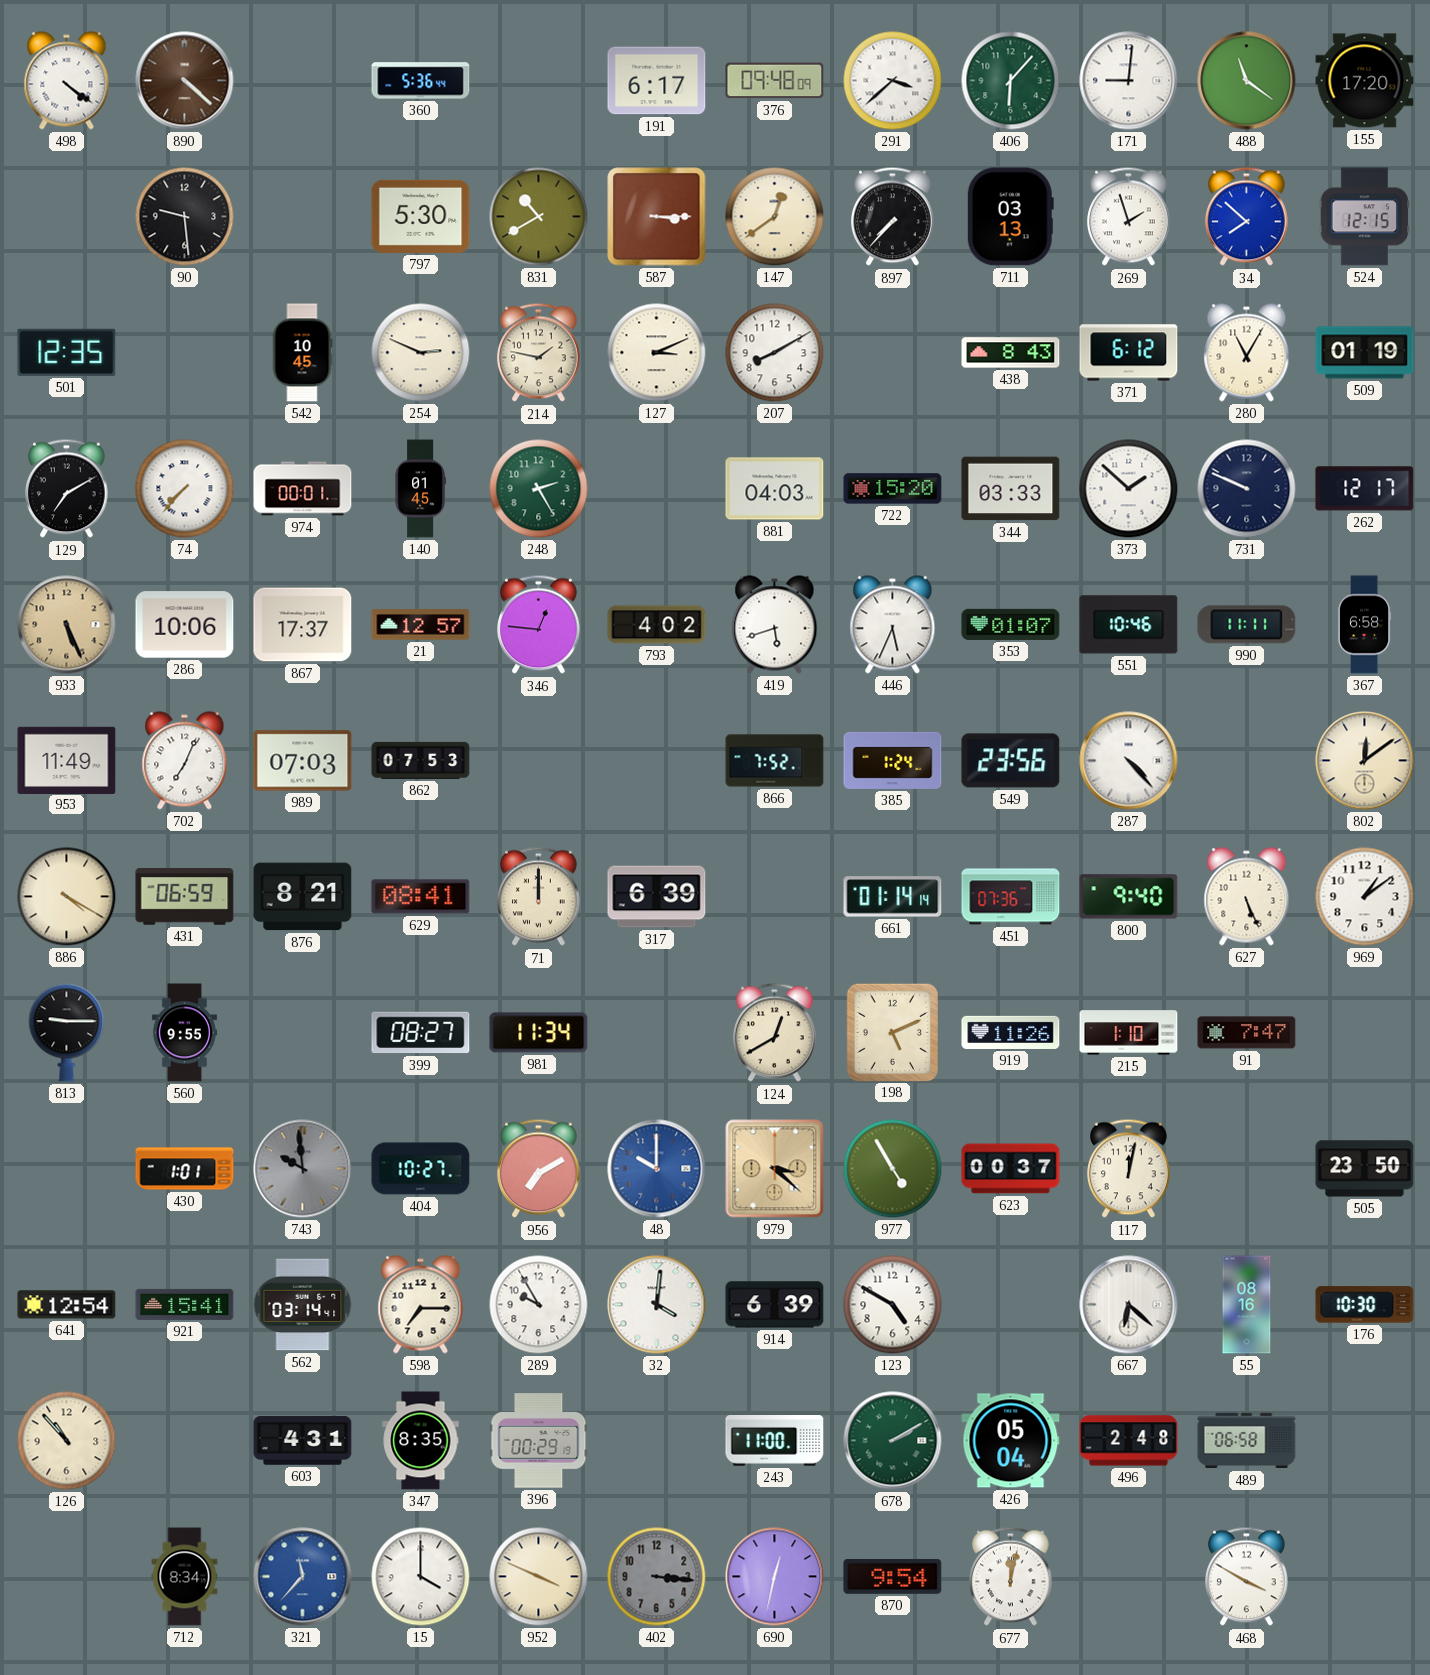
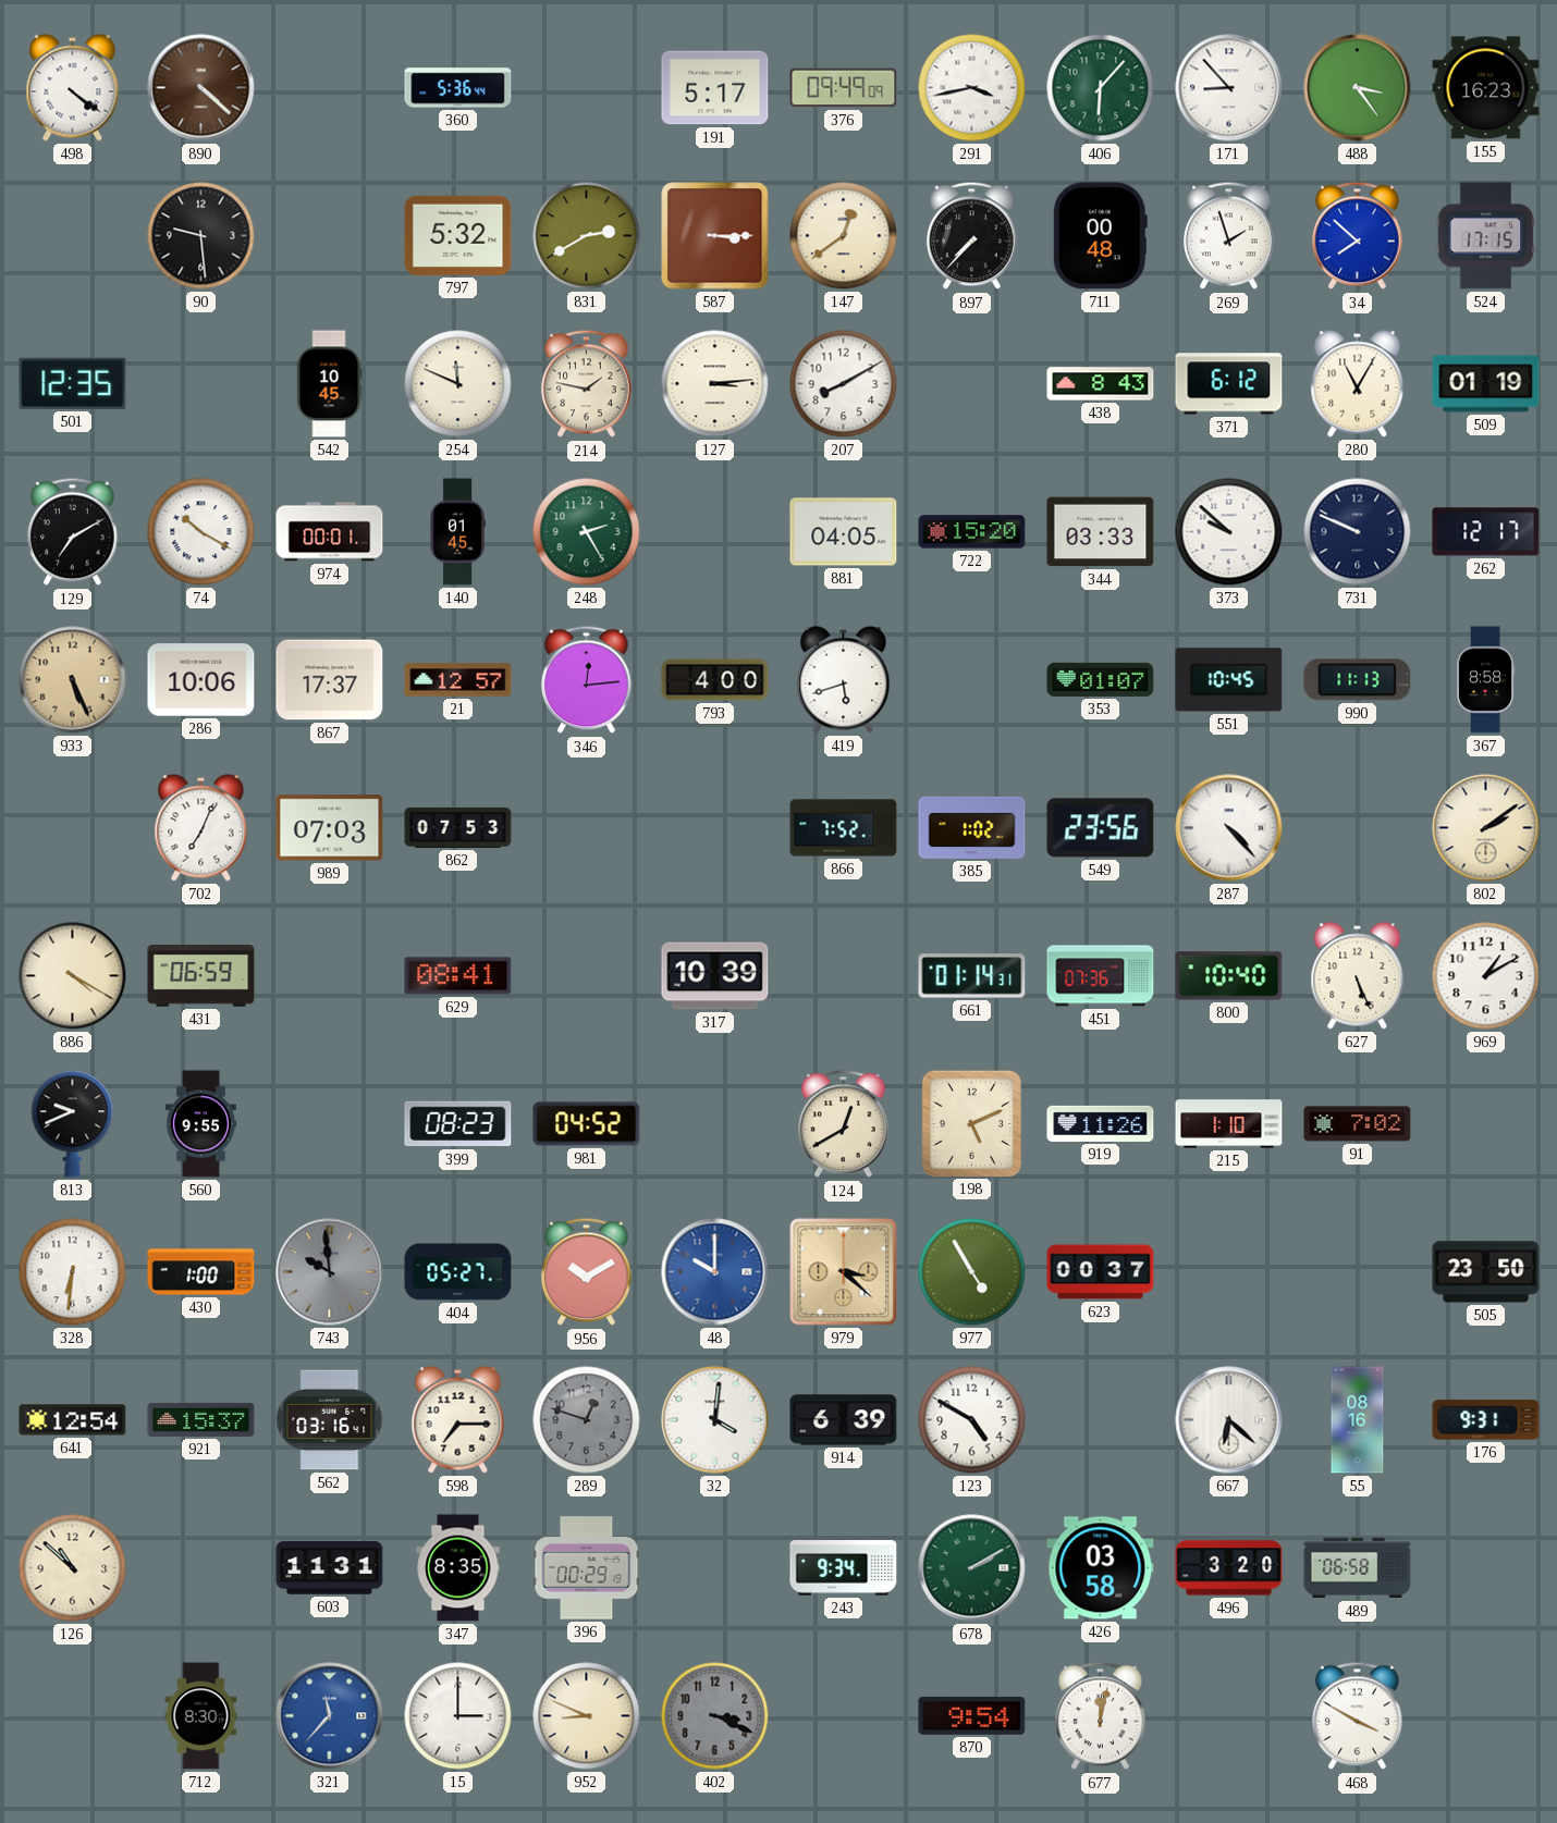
191: 6:17 -> 5:17 (715, 88)
376: 09:48 -> 09:49 (844, 88)
291: 3:38 -> 3:43 (972, 88)
171: 9:01 -> 8:53 (1229, 88)
488: 11:21 -> 3:24 (1358, 88)
155: 17:20 -> 16:23 (1486, 88)
797: 5:30 -> 5:32 (458, 235)
831: 10:40 -> 2:40 (587, 236)
711: 03:13 -> 00:48 (1100, 236)
524: 12:15 -> 17:15 (1486, 236)
254: 2:49 -> 11:49 (458, 384)
127: 3:11 -> 3:14 (715, 384)
74: 7:37 -> 10:20 (201, 532)
881: 04:03 -> 04:05 (844, 532)
373: 1:52 -> 9:52 (1229, 532)
346: 12:46 -> 12:14 (587, 680)
793: 4:02 -> 4:00 (715, 680)
446: 5:34 -> none (893, 625)
551: 10:46 -> 10:45 (1229, 680)
990: 11:11 -> 11:13 (1358, 680)
367: 6:58 -> 8:58 (1485, 680)
953: 11:49 -> none (67, 760)
385: 1:24 -> 1:02 (972, 827)
802: 12:09 -> 2:09 (1486, 828)
876: 8:21 -> none (303, 897)
71: 12:00 -> none (539, 897)
317: 6:39 -> 10:39 (715, 976)
661: 01:14:14 -> 01:14:31 (972, 976)
800: 9:40 -> 10:40 (1229, 976)
969: 1:09 -> 1:10 (1486, 976)
813: 9:15 -> 9:41 (73, 1124)
399: 08:27 -> 08:23 (458, 1124)
981: 11:34 -> 04:52 (587, 1124)
91: 7:47 -> 7:02 (1358, 1124)
328: none -> 6:31 (73, 1272)
430: 1:01 -> 1:00 (201, 1272)
404: 10:27 -> 05:27 (458, 1272)
956: 7:10 -> 10:10 (587, 1272)
117: 12:02 -> none (1129, 1169)
921: 15:41 -> 15:37 (201, 1419)
562: 03:14 -> 03:16 (330, 1420)
289: 9:55 -> 12:48 (587, 1420)
289 dial: white -> grey (587, 1420)
176: 10:30 -> 9:31 (1486, 1420)
126: 10:53 -> 10:52 (73, 1568)
603: 4:31 -> 11:31 (330, 1568)
243: 11:00 -> 9:34 (844, 1568)
426: 05:04 -> 03:58 (1101, 1568)
496: 2:48 -> 3:20 (1229, 1568)
712: 8:34 -> 8:30 (201, 1716)
15: 4:00 -> 3:00 (458, 1716)
952: 3:49 -> 8:49 (587, 1716)
402: 3:16 -> 3:19 (715, 1716)
690: 12:32 -> none (775, 1577)
